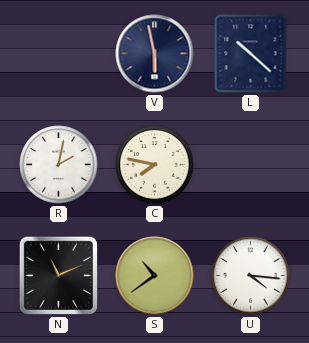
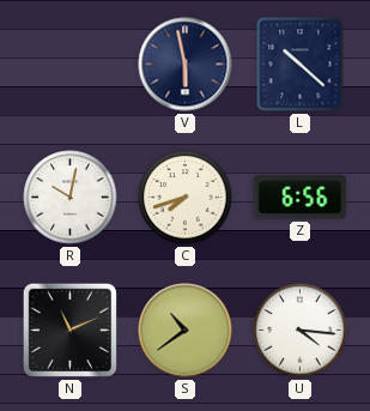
R: 2:02 -> 10:02 (71, 198)
C: 7:47 -> 7:42 (186, 198)
Z: none -> 6:56 (301, 198)
